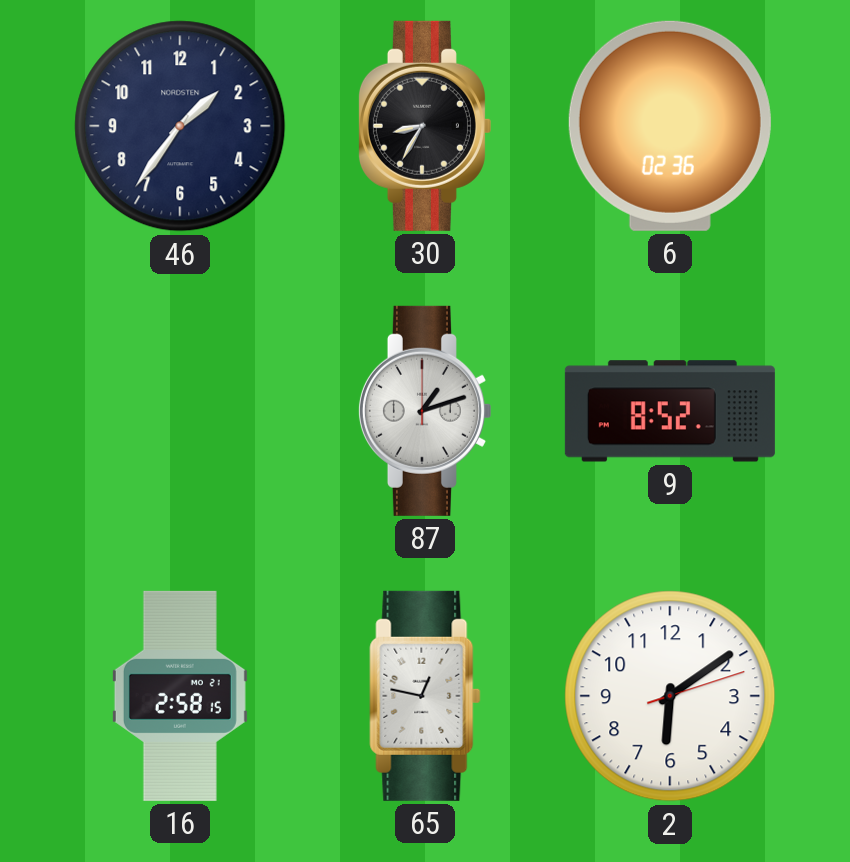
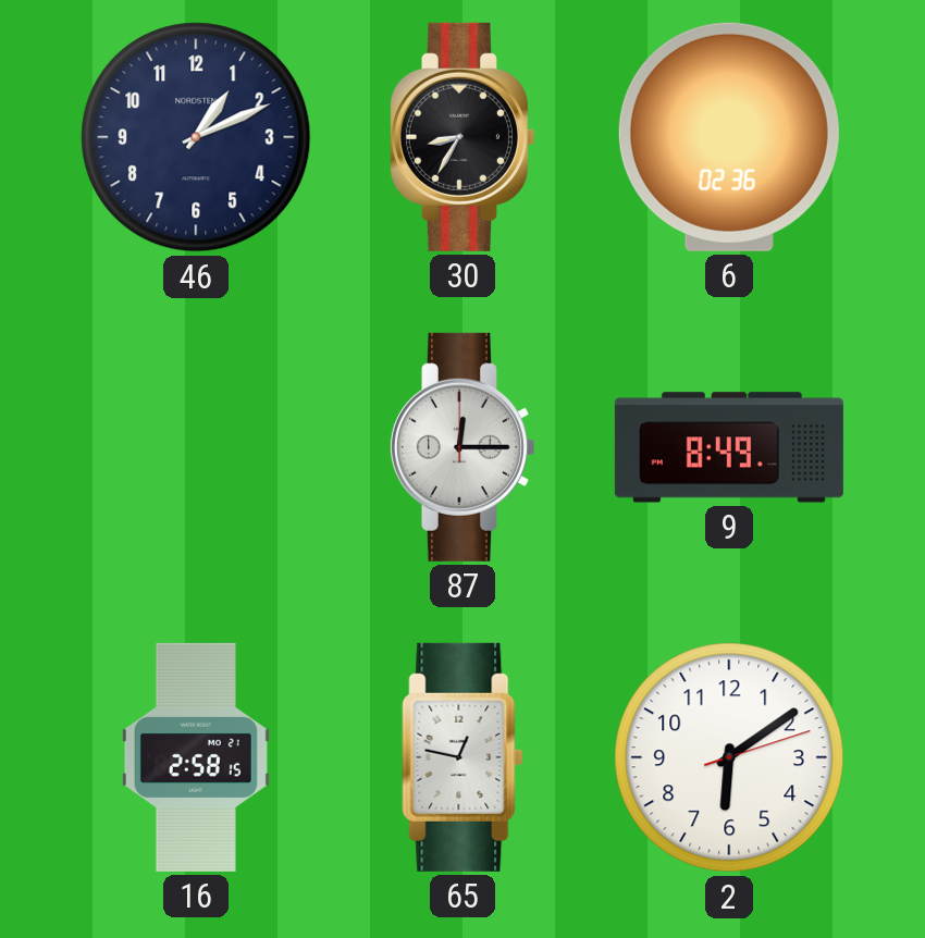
46: 1:36 -> 1:11 (196, 137)
87: 1:12 -> 12:15 (461, 447)
9: 8:52 -> 8:49 (729, 447)
